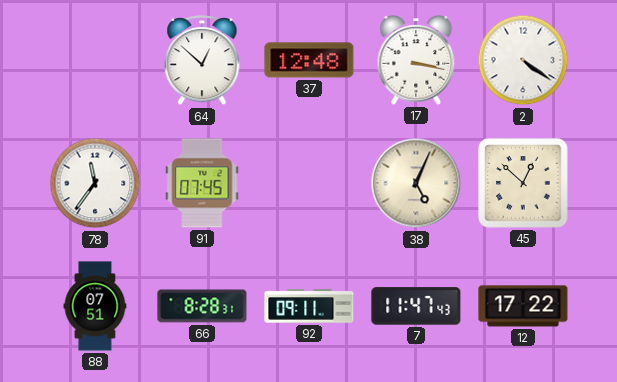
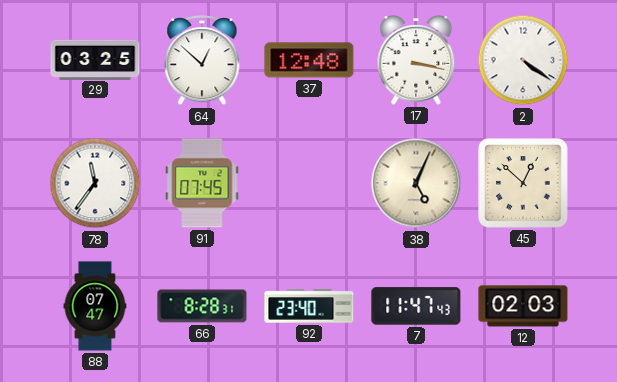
29: none -> 03:25 (95, 59)
88: 07:51 -> 07:47 (95, 306)
92: 09:11 -> 23:40 (309, 306)
12: 17:22 -> 02:03 (523, 306)
